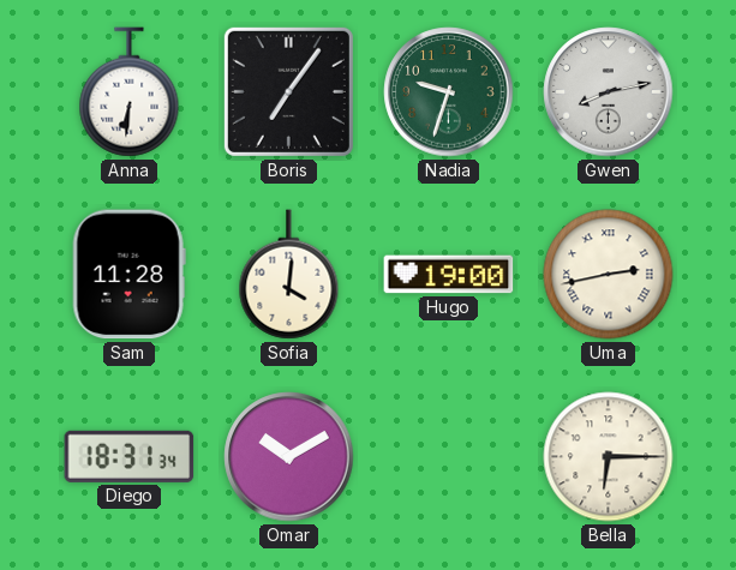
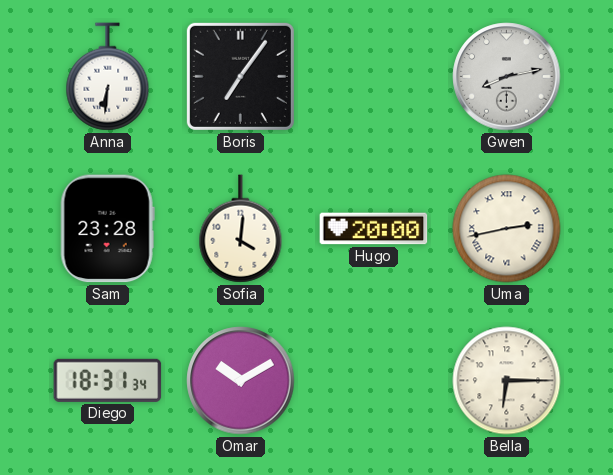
Nadia: 9:33 -> none (449, 92)
Sam: 11:28 -> 23:28 (107, 229)
Hugo: 19:00 -> 20:00 (374, 229)
